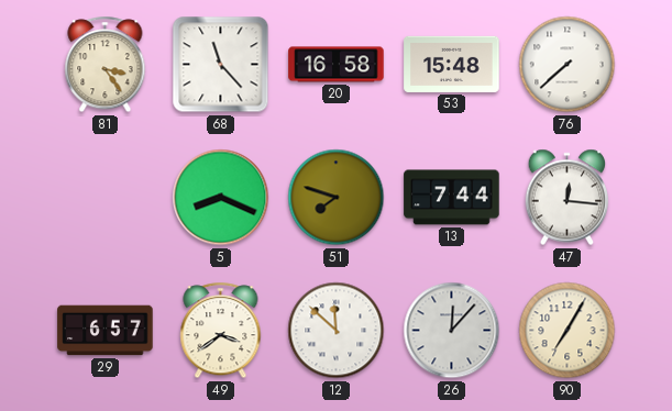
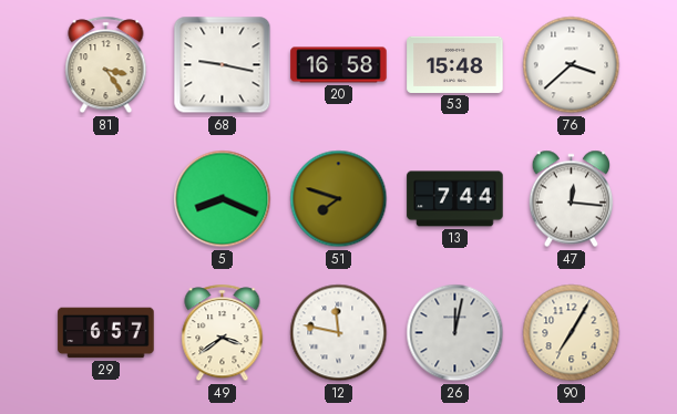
68: 11:23 -> 9:17 (223, 65)
76: 7:38 -> 3:38 (572, 65)
12: 11:52 -> 11:47 (339, 333)
26: 12:07 -> 12:02 (455, 333)
